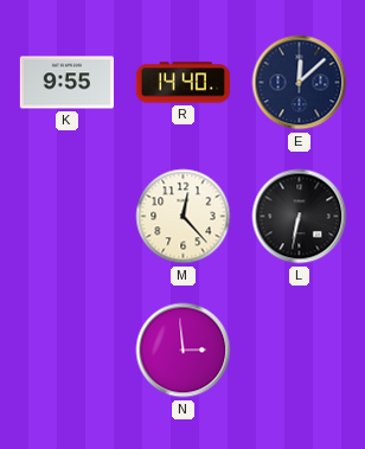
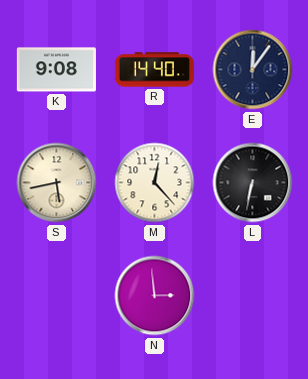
K: 9:55 -> 9:08 (56, 70)
E: 12:08 -> 12:06 (253, 70)
S: none -> 5:43 (57, 183)
